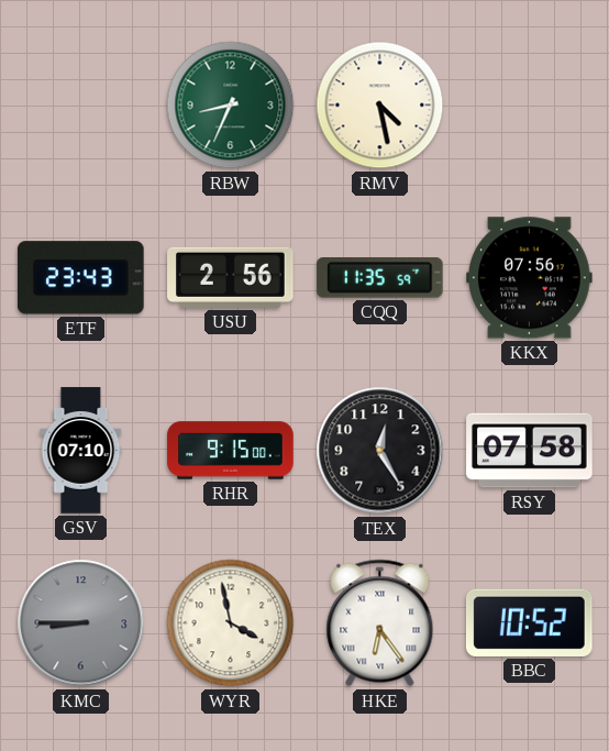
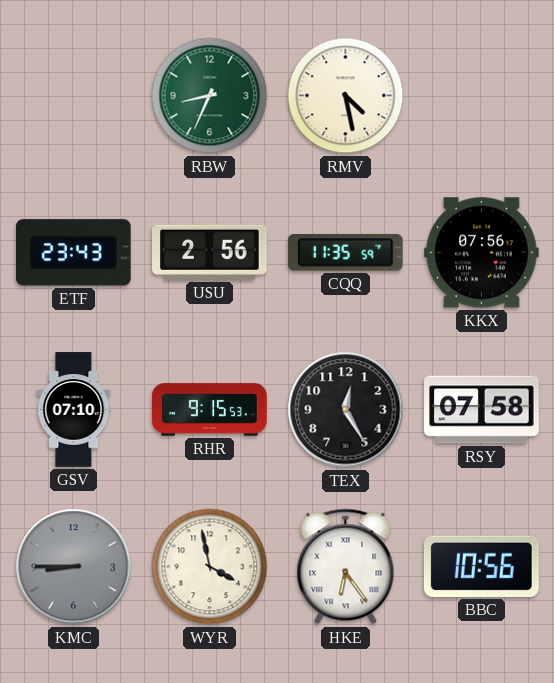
RHR: 9:15:00 -> 9:15:53 (210, 410)
BBC: 10:52 -> 10:56 (481, 566)
